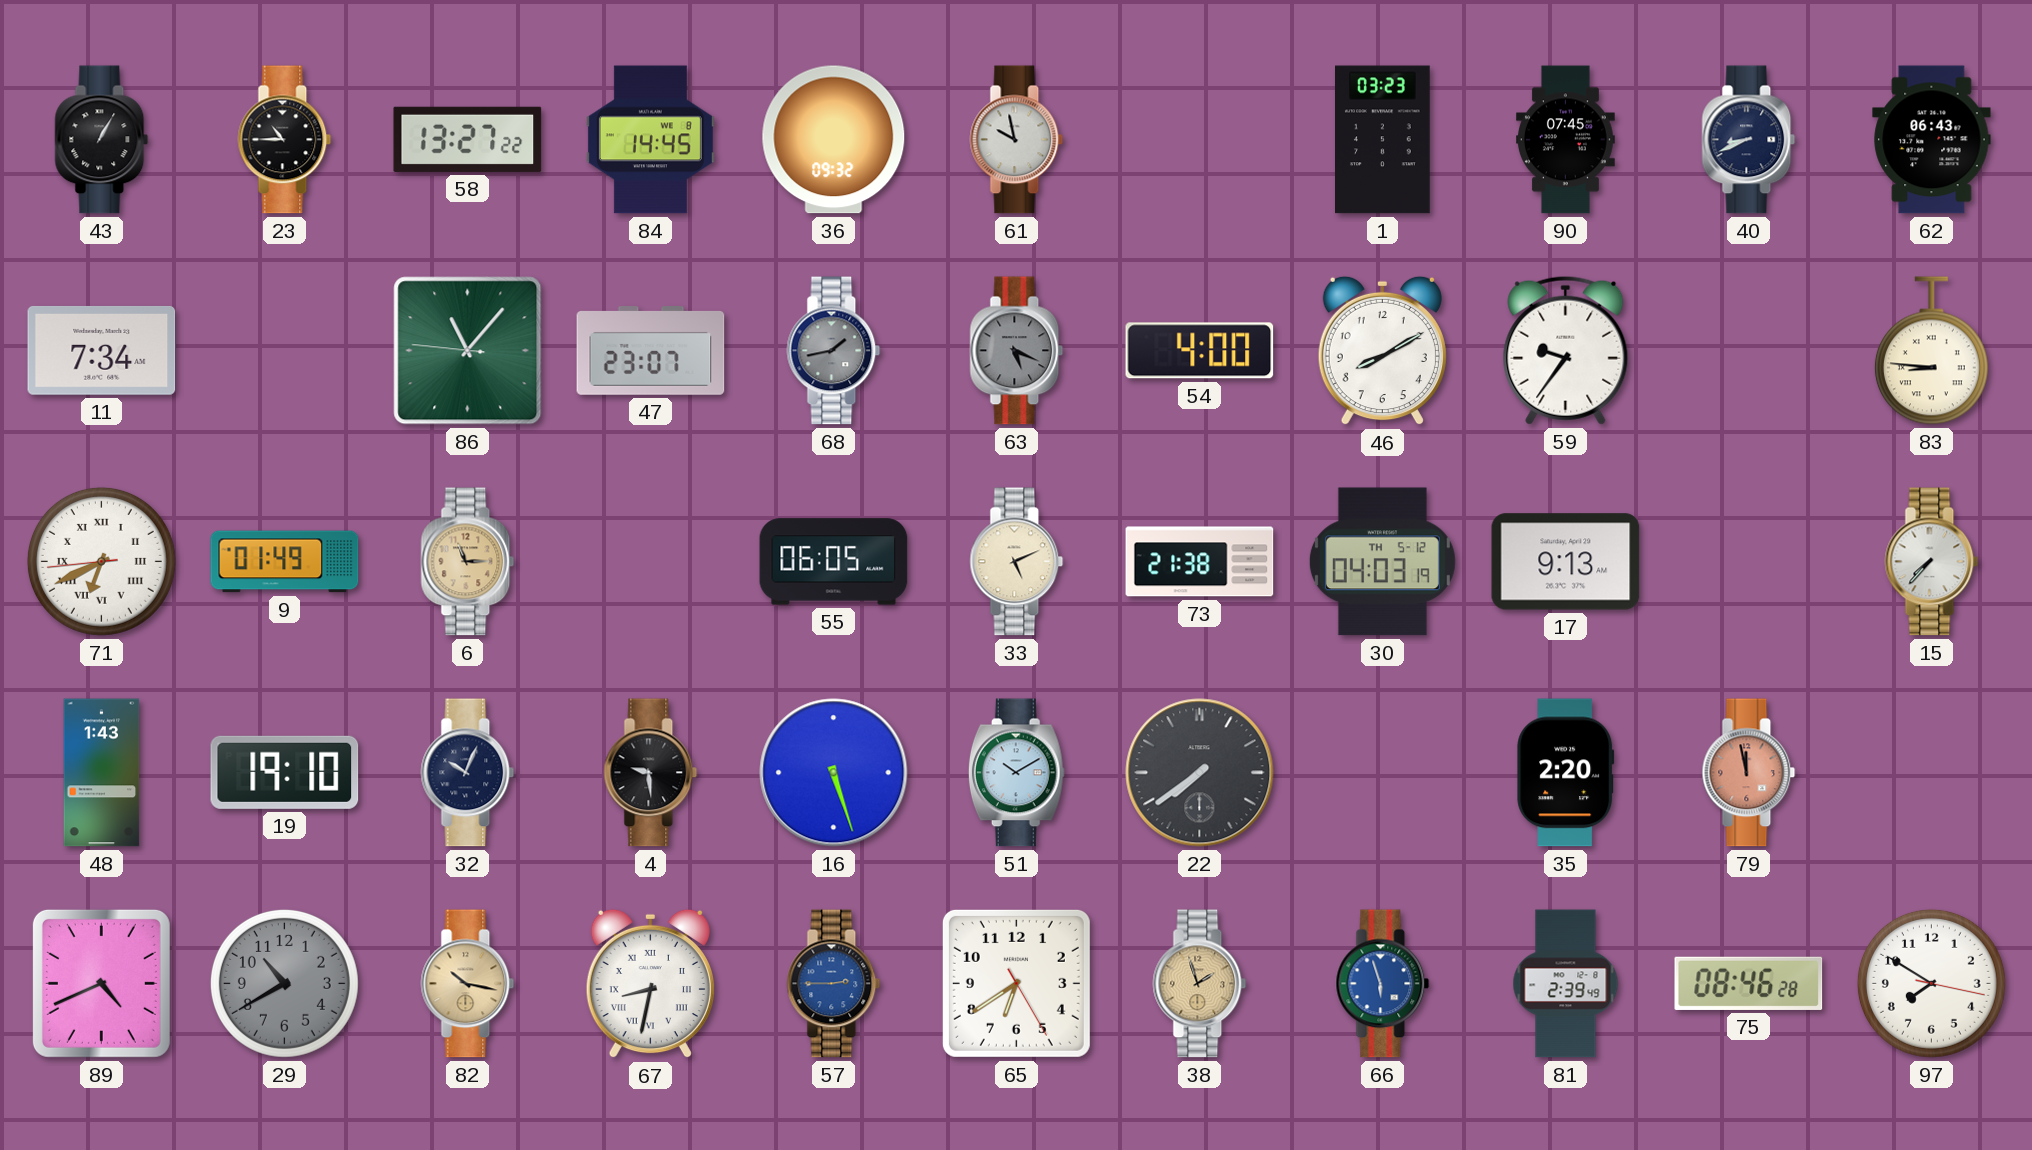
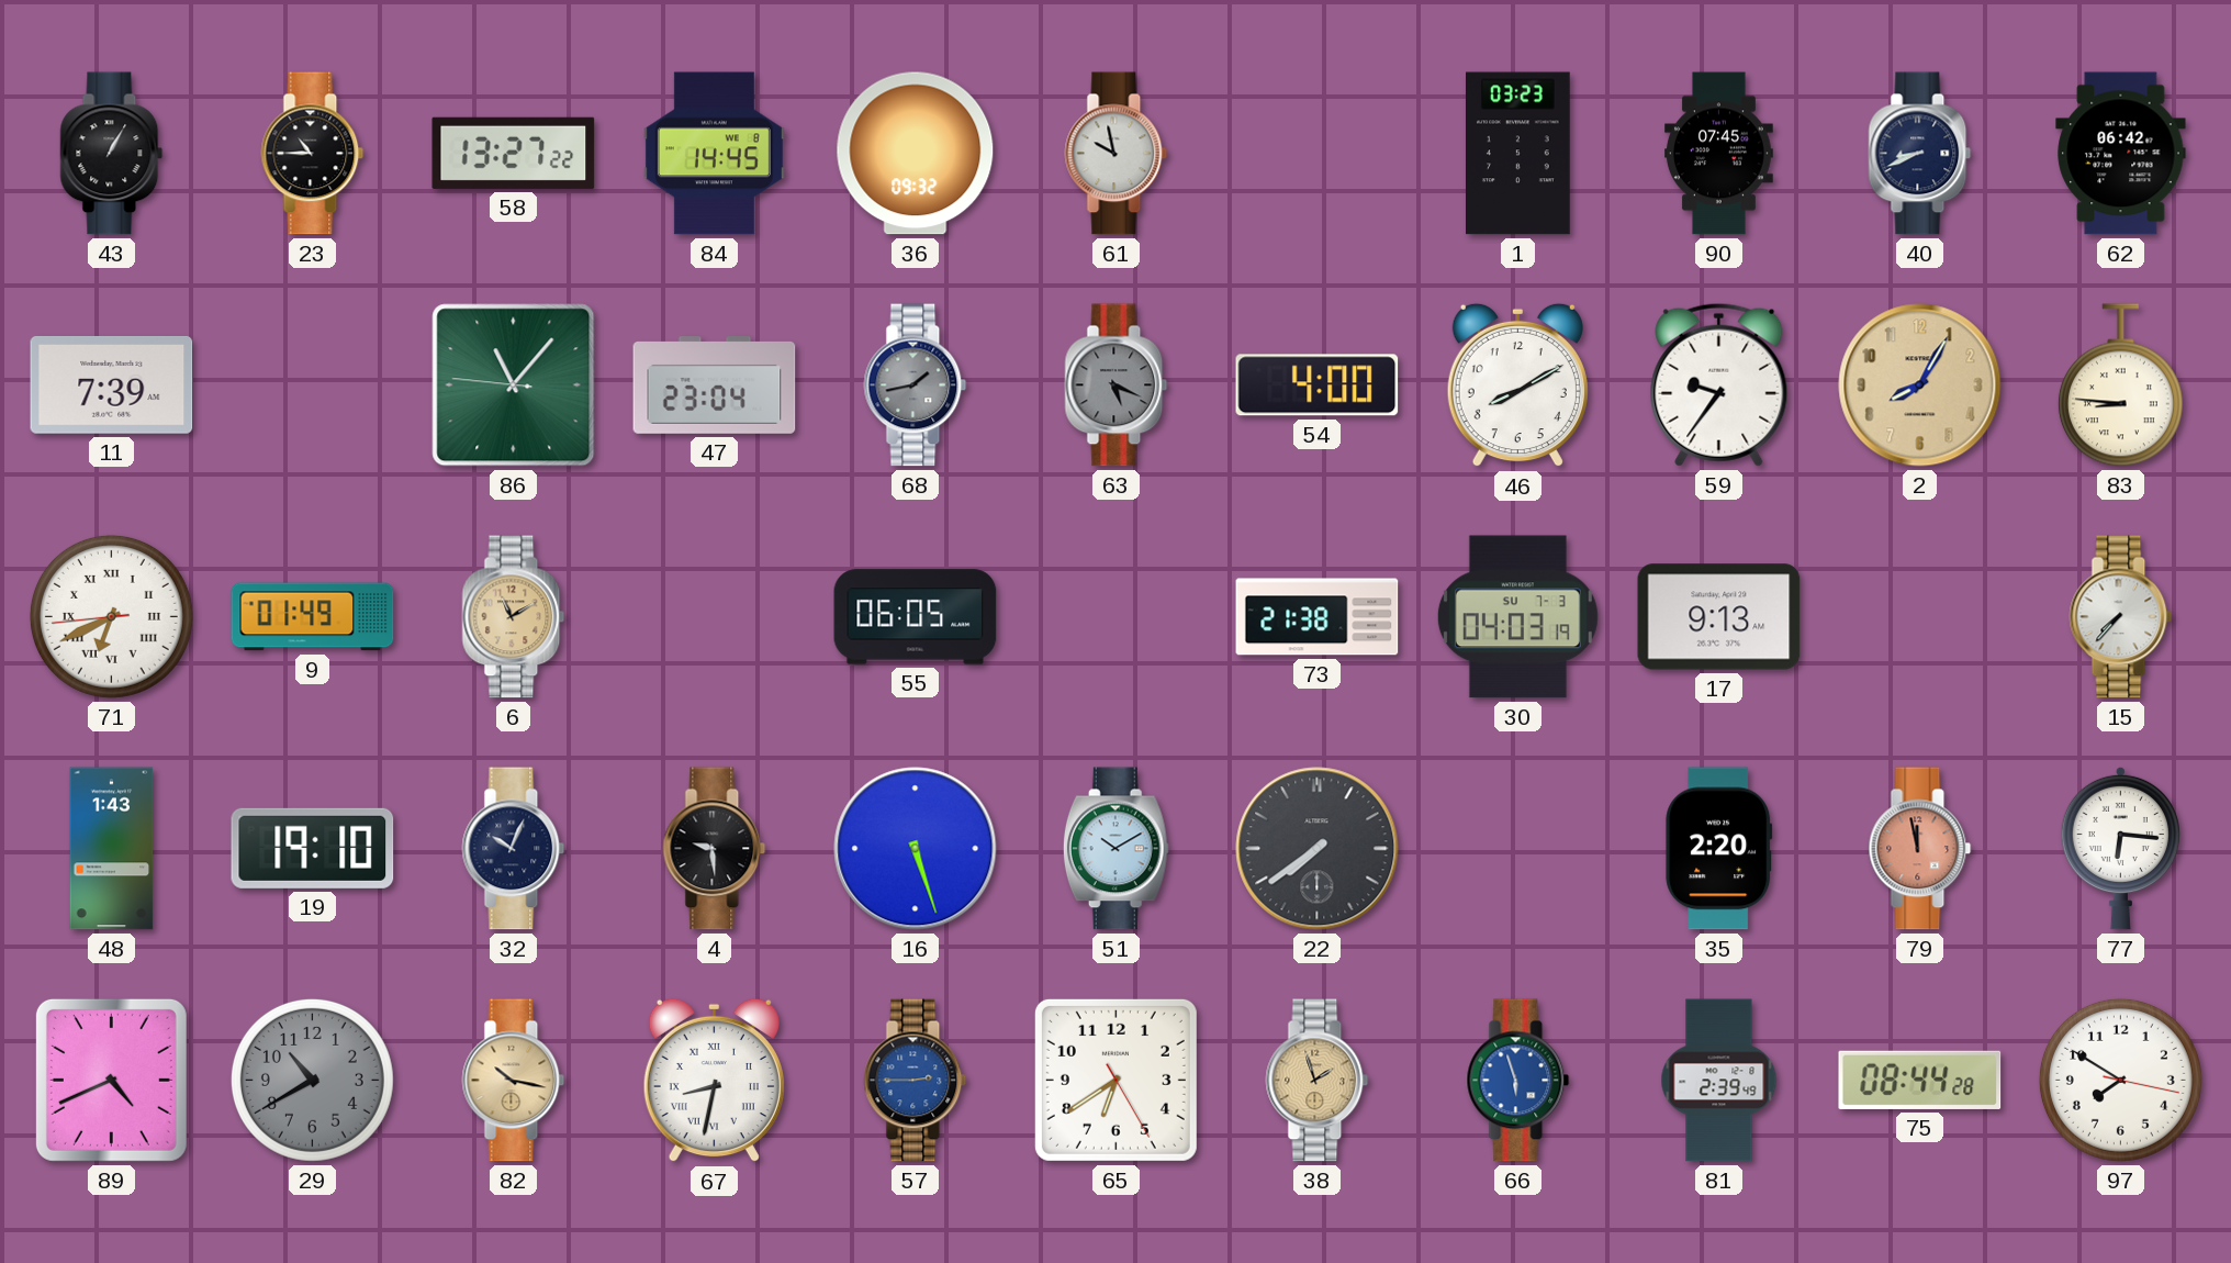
62: 06:43 -> 06:42 (2121, 154)
11: 7:34 -> 7:39 (112, 384)
47: 23:07 -> 23:04 (715, 385)
2: none -> 8:05 (1920, 385)
6: 11:15 -> 11:10 (514, 617)
33: 5:11 -> none (1017, 562)
30 date: TH 5-12 -> SU 7-3 (1517, 617)
77: none -> 6:16 (2120, 848)
75: 08:46 -> 08:44 (1920, 1080)
